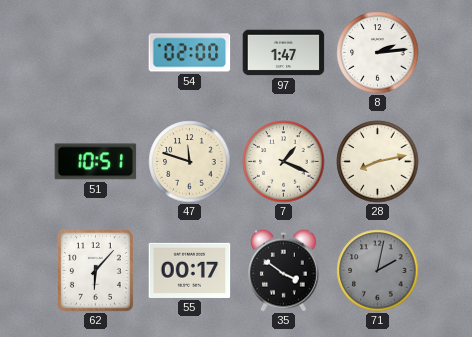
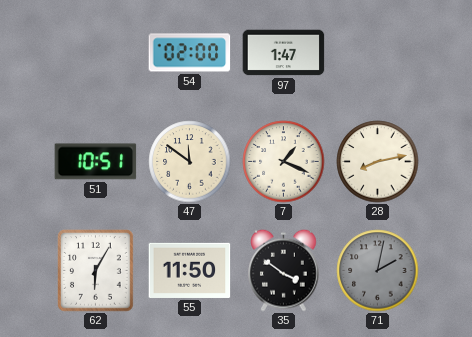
8: 2:14 -> none (378, 53)
47: 11:48 -> 11:51 (190, 162)
62: 6:07 -> 6:05 (96, 271)
55: 00:17 -> 11:50 (190, 270)
